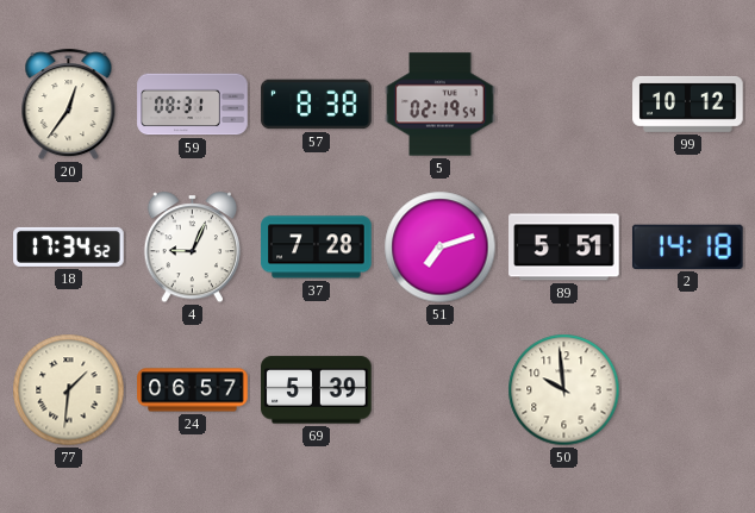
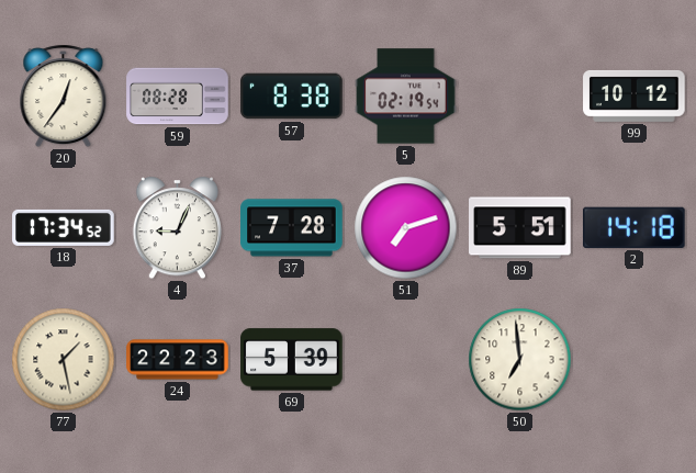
59: 08:31 -> 08:28 (178, 97)
77: 1:31 -> 1:28 (64, 360)
24: 06:57 -> 22:23 (178, 360)
50: 9:59 -> 6:59 (520, 360)
